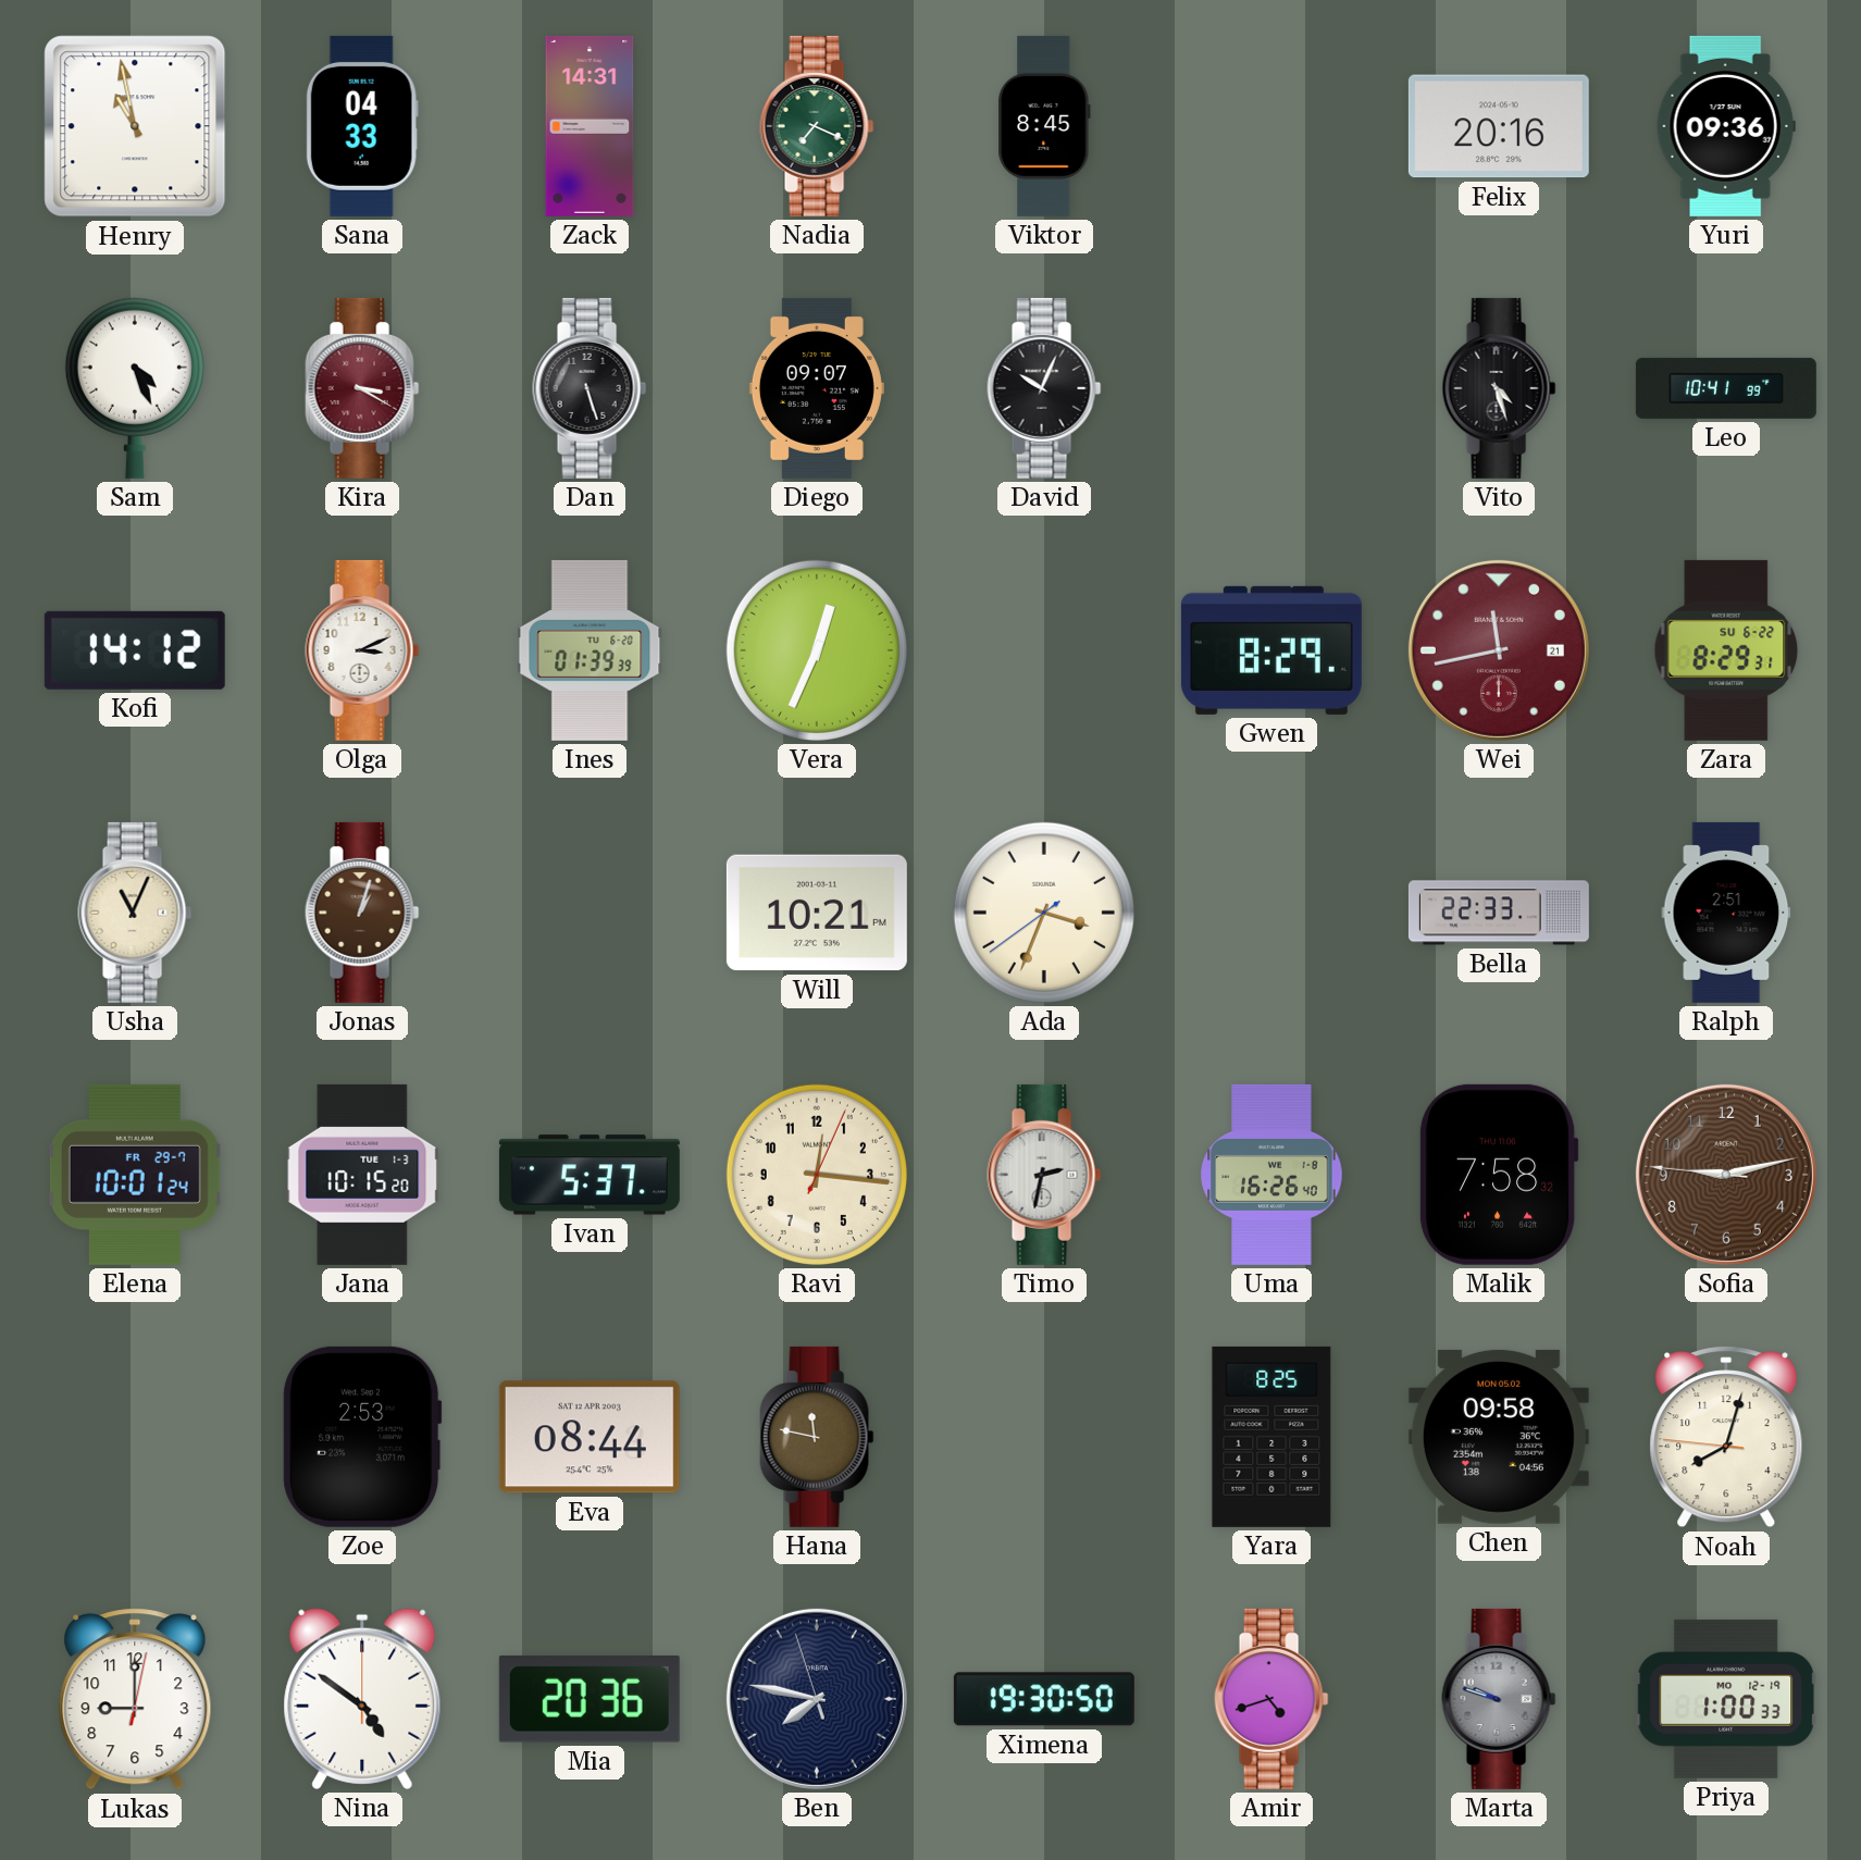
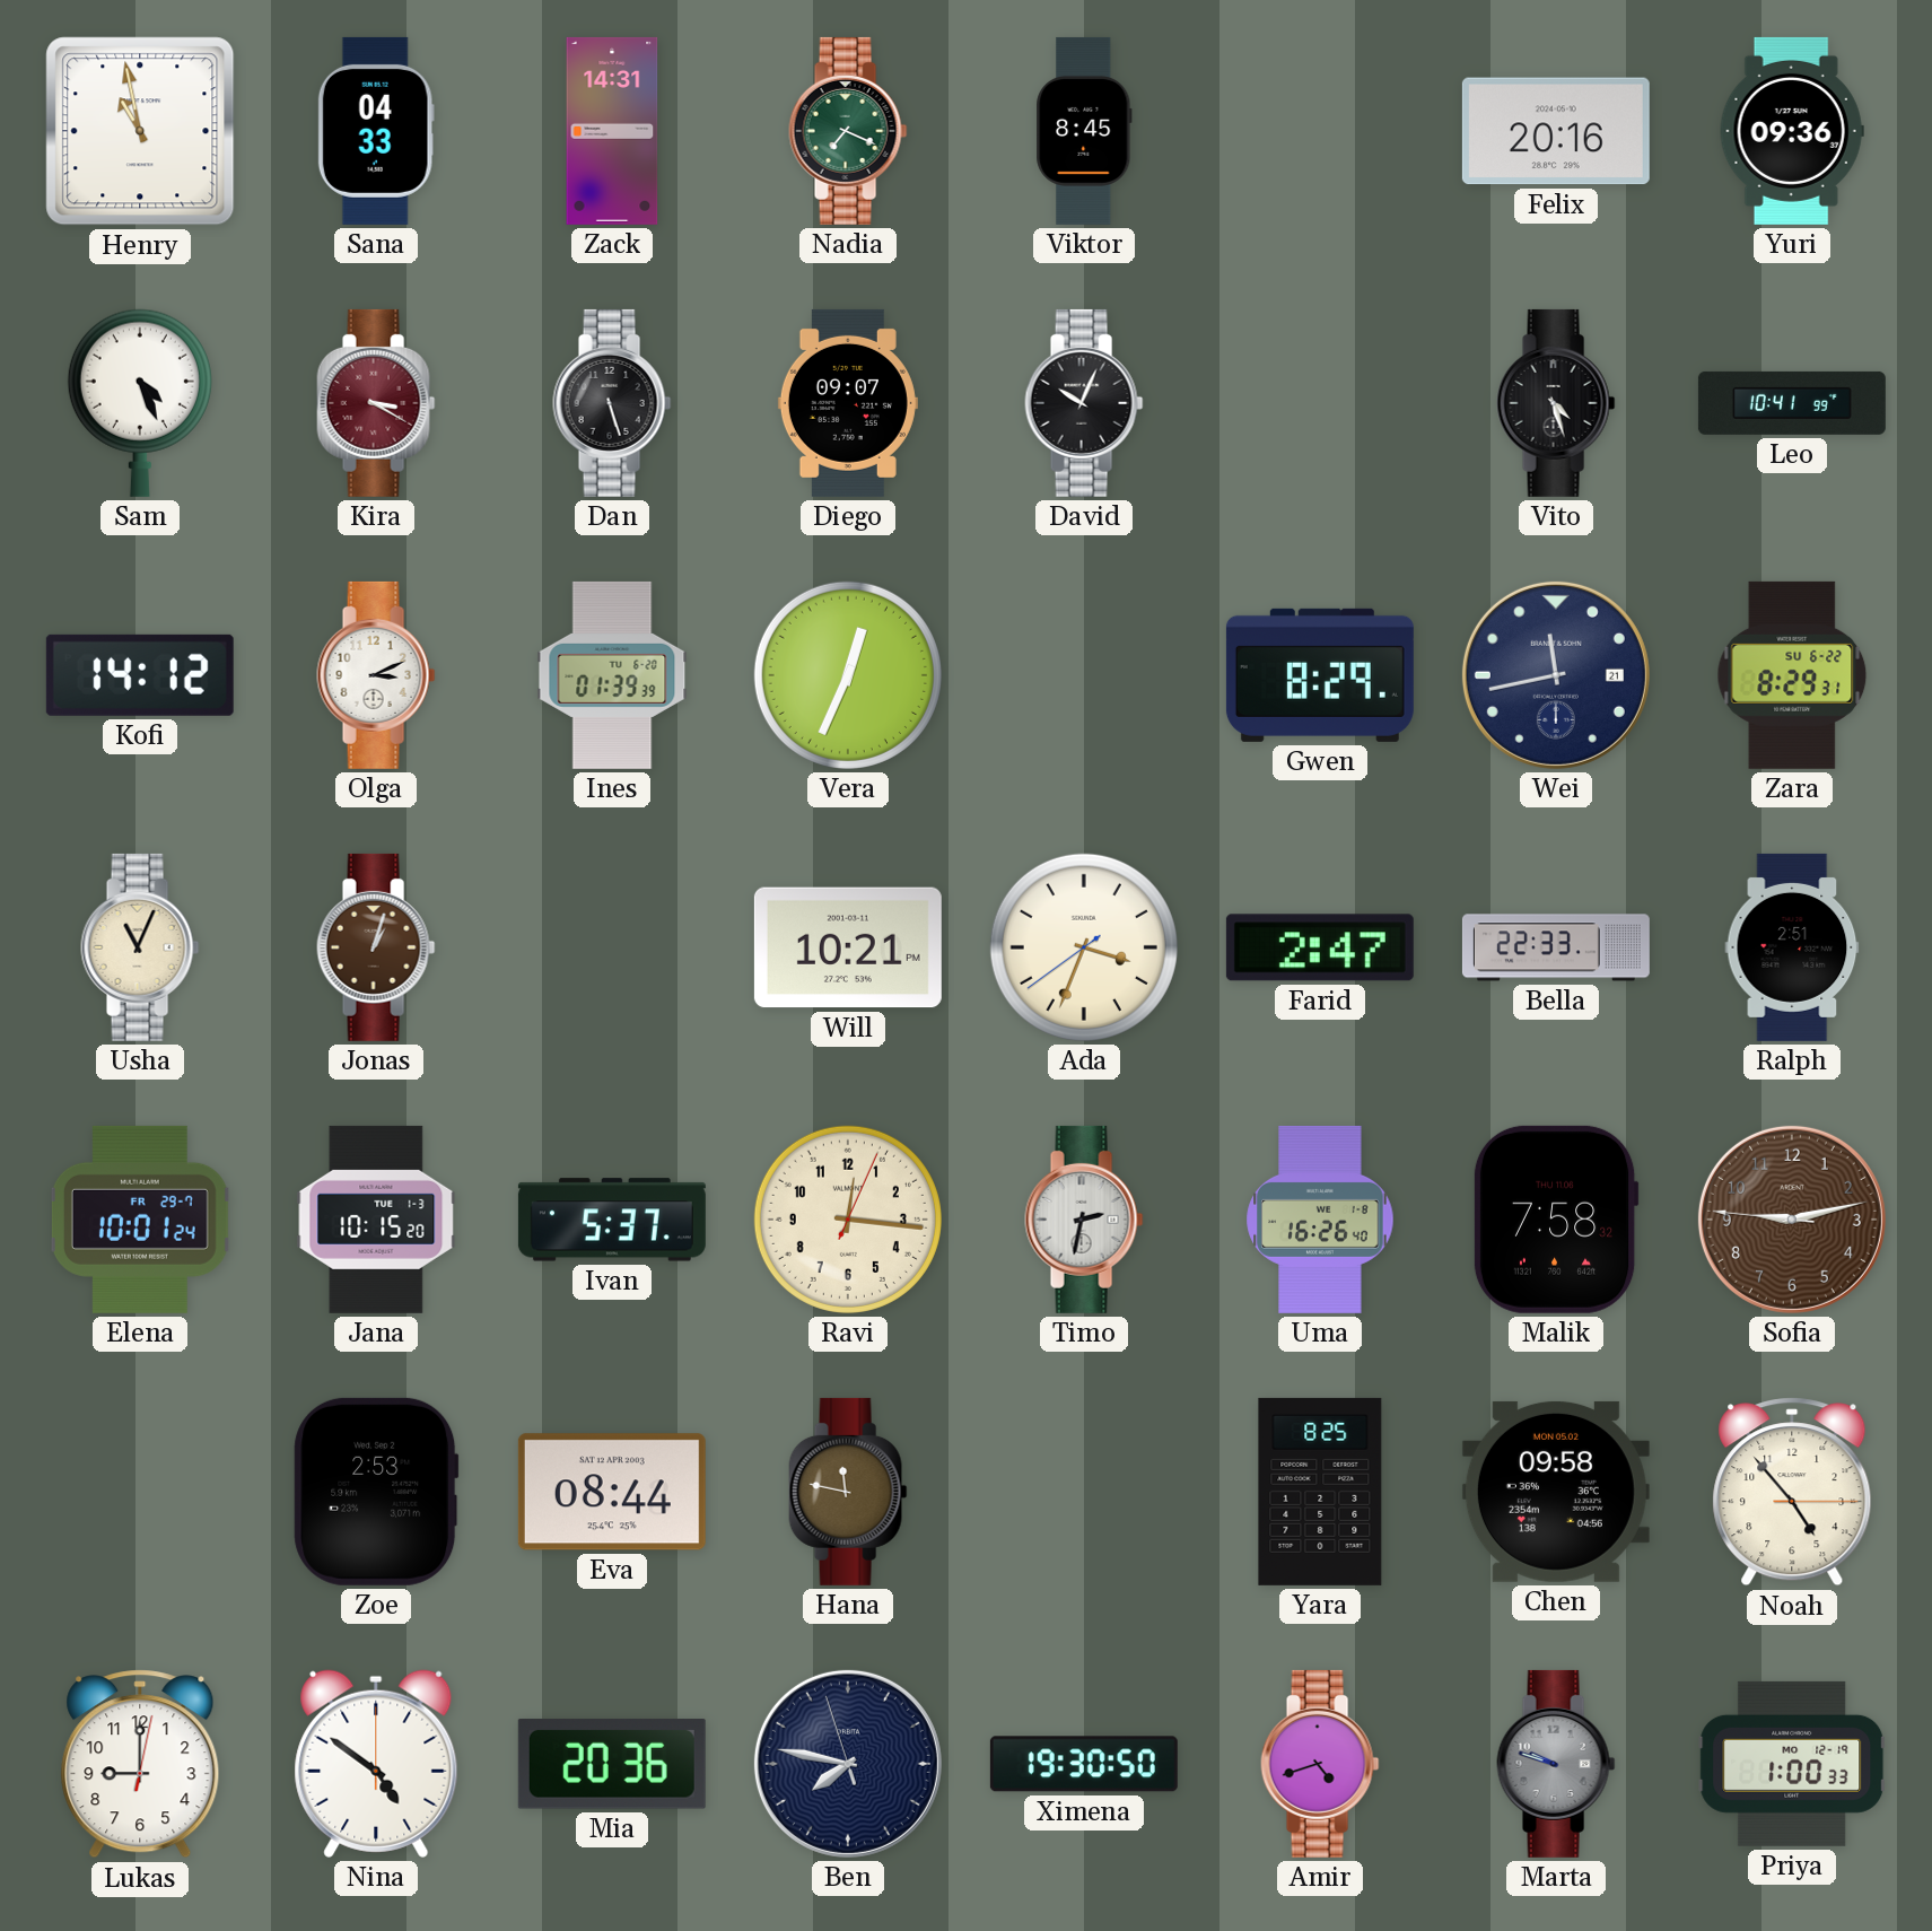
Wei dial: burgundy -> navy (1556, 675)
Farid: none -> 2:47 (1320, 947)
Noah: 8:02 -> 4:53 (1792, 1492)
